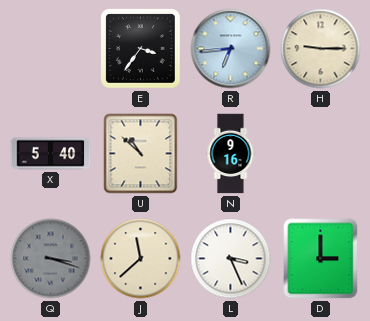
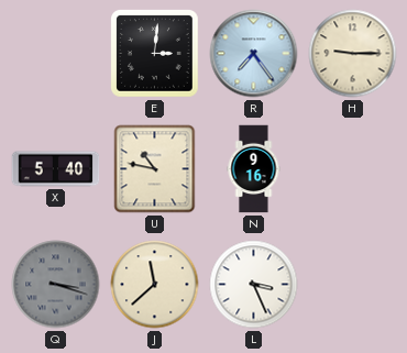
E: 3:36 -> 3:01 (155, 54)
R: 6:44 -> 7:24 (254, 54)
U: 10:52 -> 10:47 (155, 169)
D: 3:00 -> none (321, 259)
